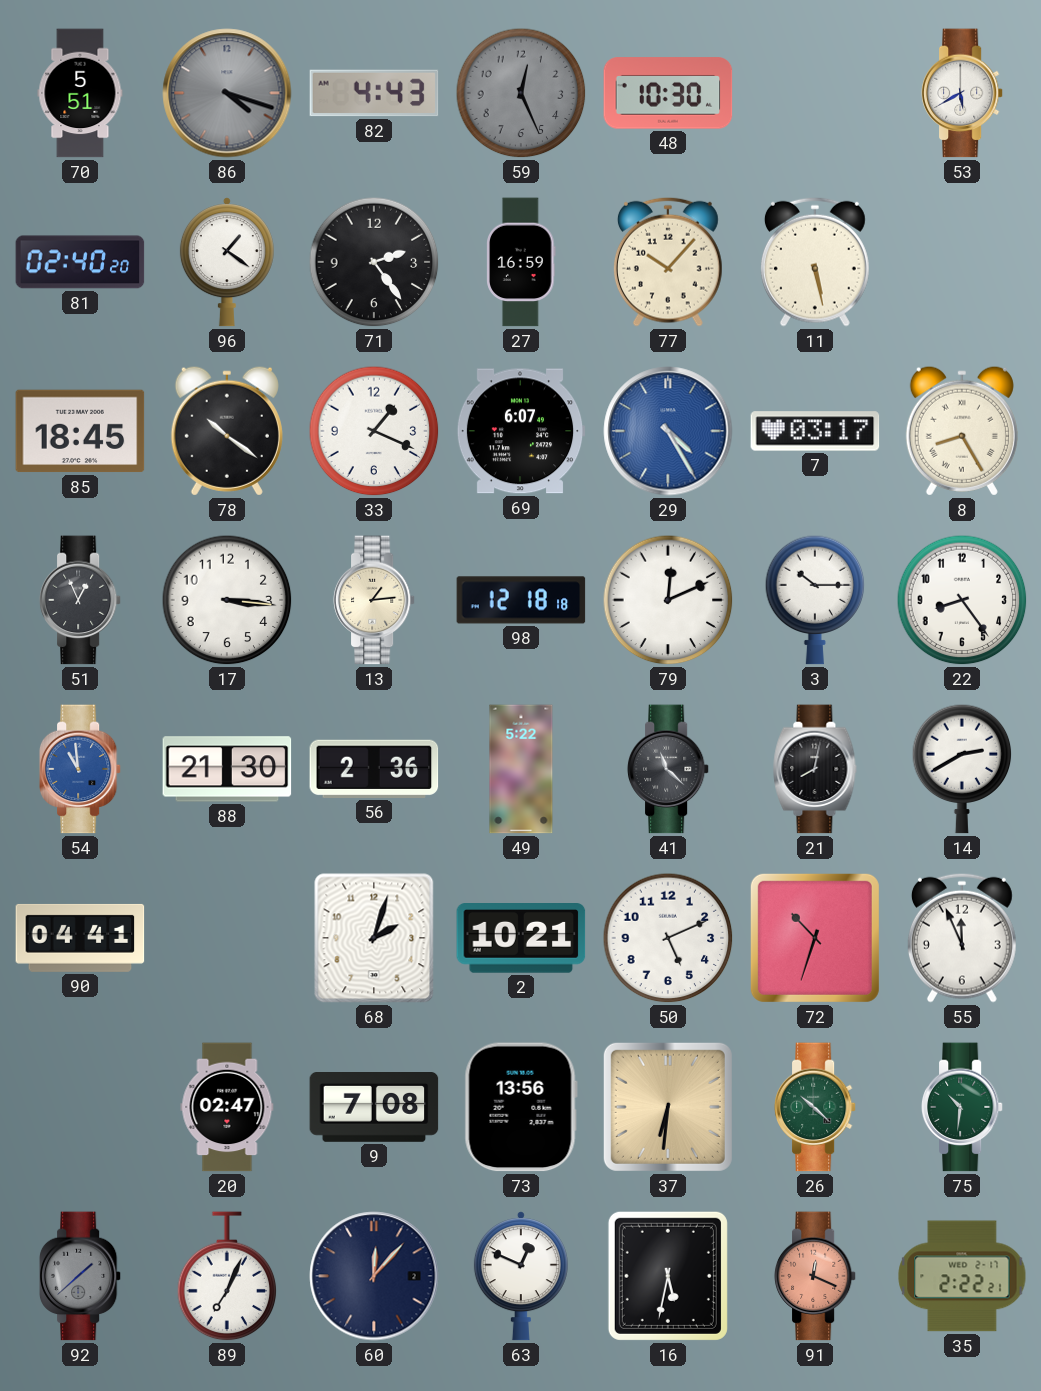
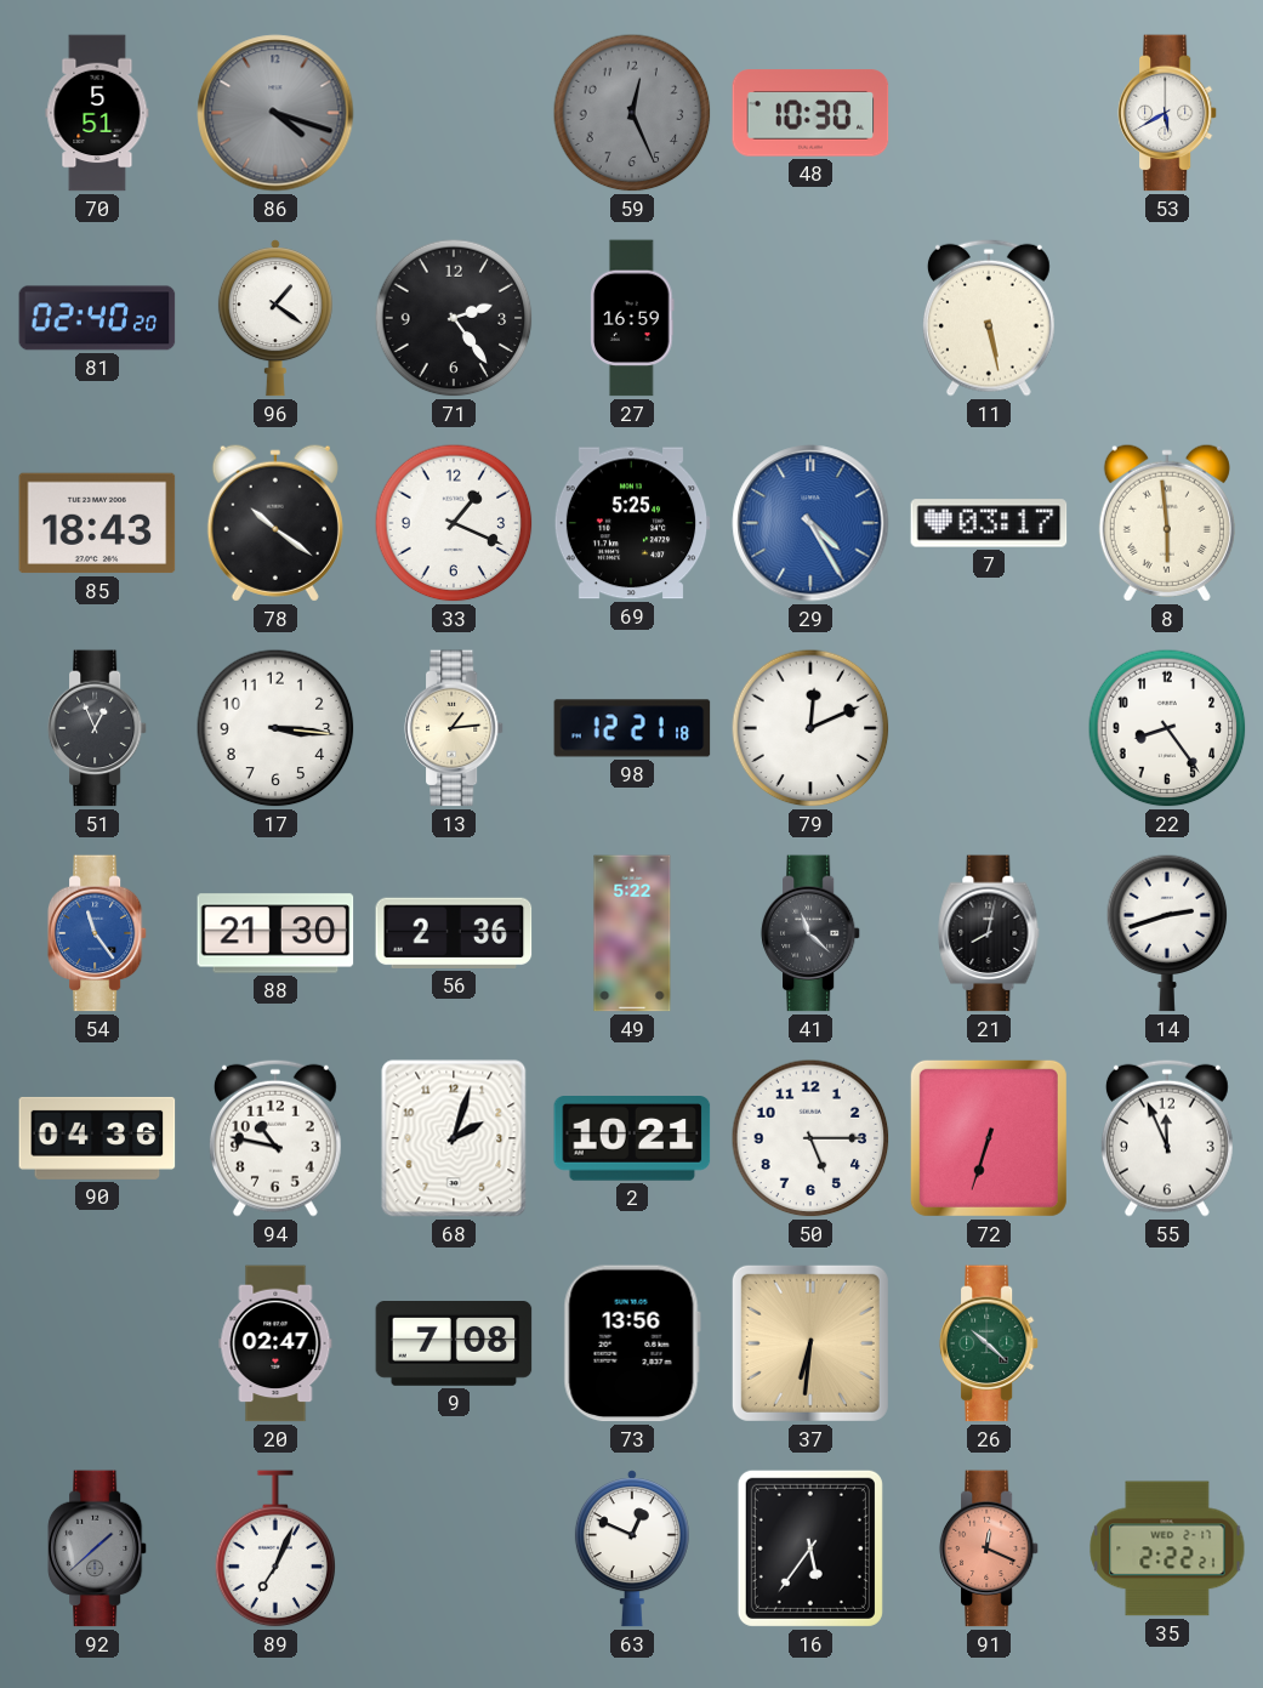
82: 4:43 -> none (374, 93)
77: 10:07 -> none (668, 262)
85: 18:45 -> 18:43 (97, 523)
69: 6:07 -> 5:25 (632, 523)
8: 8:25 -> 5:59 (1167, 523)
98: 12:18 -> 12:21 (632, 728)
3: 10:15 -> none (815, 600)
54: 10:59 -> 11:24 (97, 933)
14: 2:40 -> 2:42 (1167, 933)
90: 04:41 -> 04:36 (97, 1138)
94: none -> 10:47 (275, 1138)
50: 5:11 -> 5:15 (810, 1138)
72: 10:33 -> 6:33 (989, 1138)
75: 10:31 -> none (962, 1107)
60: 12:07 -> none (374, 1276)
16: 5:32 -> 5:36 (810, 1548)
